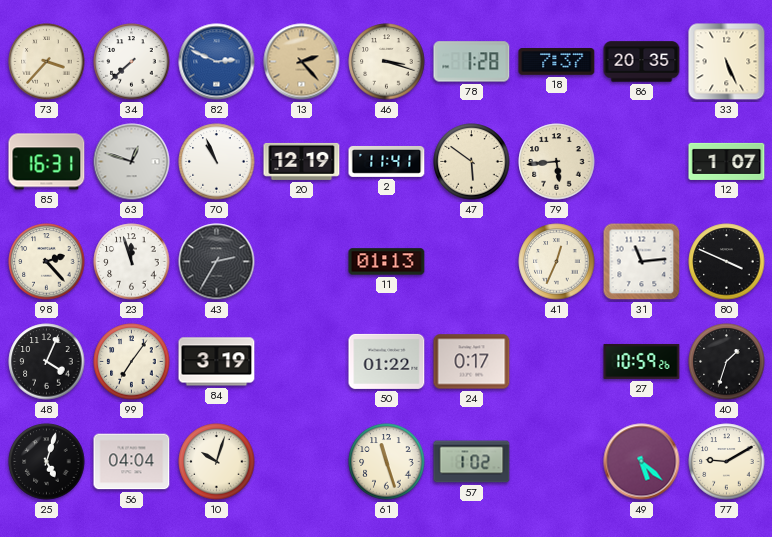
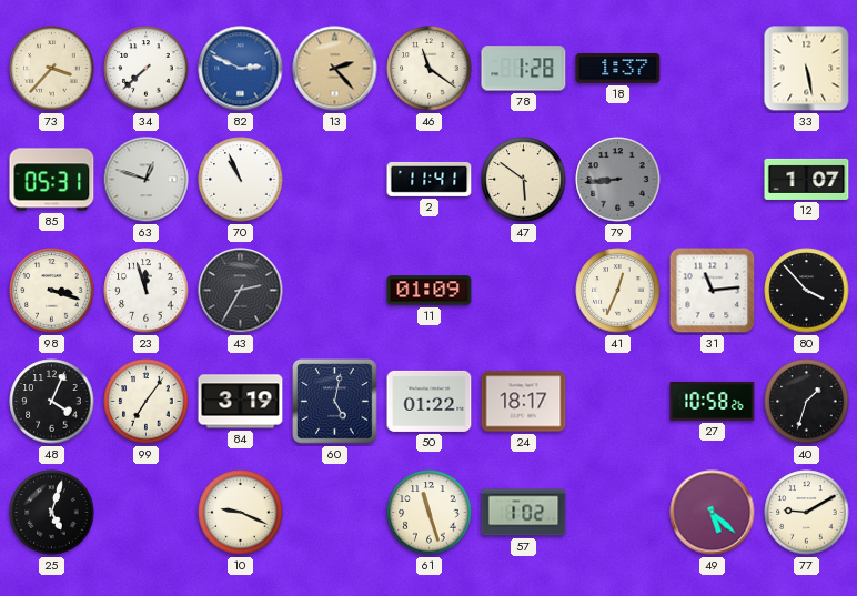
46: 3:18 -> 11:21 (430, 69)
18: 7:37 -> 1:37 (618, 69)
86: 20:35 -> none (642, 62)
33: 5:26 -> 5:28 (807, 69)
85: 16:31 -> 05:31 (52, 180)
20: 12:19 -> none (302, 161)
79: 5:44 -> 8:44 (618, 180)
79 dial: cream -> grey (618, 180)
98: 2:23 -> 3:18 (52, 291)
11: 01:13 -> 01:09 (430, 291)
80: 3:49 -> 3:53 (807, 291)
60: none -> 5:02 (335, 402)
24: 0:17 -> 18:17 (524, 402)
27: 10:59 -> 10:58 (713, 401)
56: 04:04 -> none (132, 462)
10: 10:03 -> 9:19 (241, 513)
